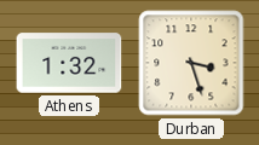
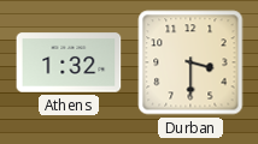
Durban: 3:27 -> 3:30 (190, 62)
